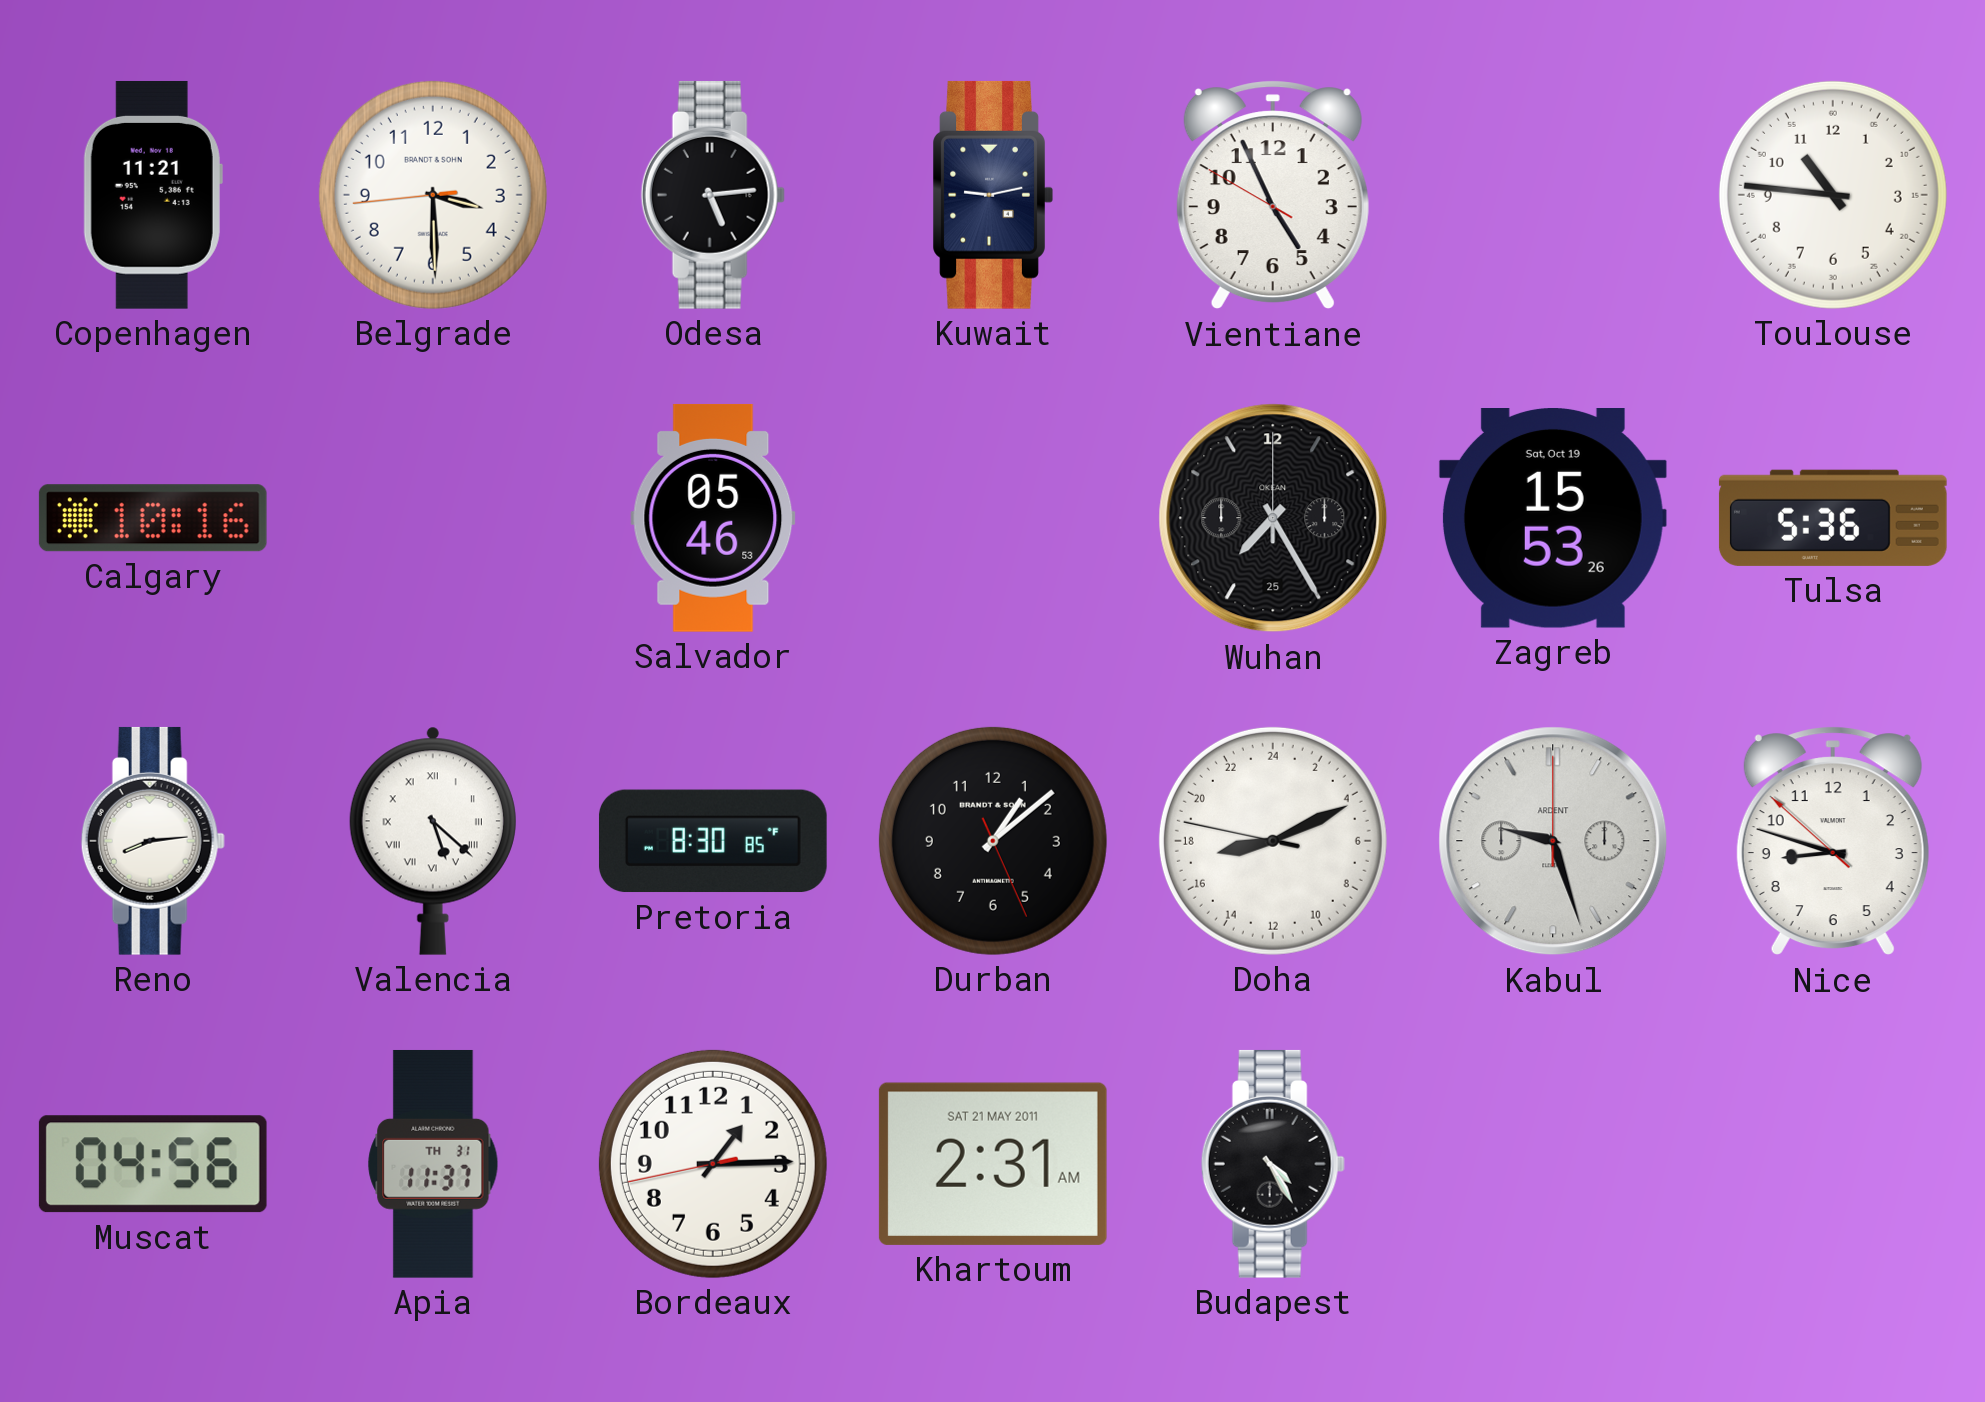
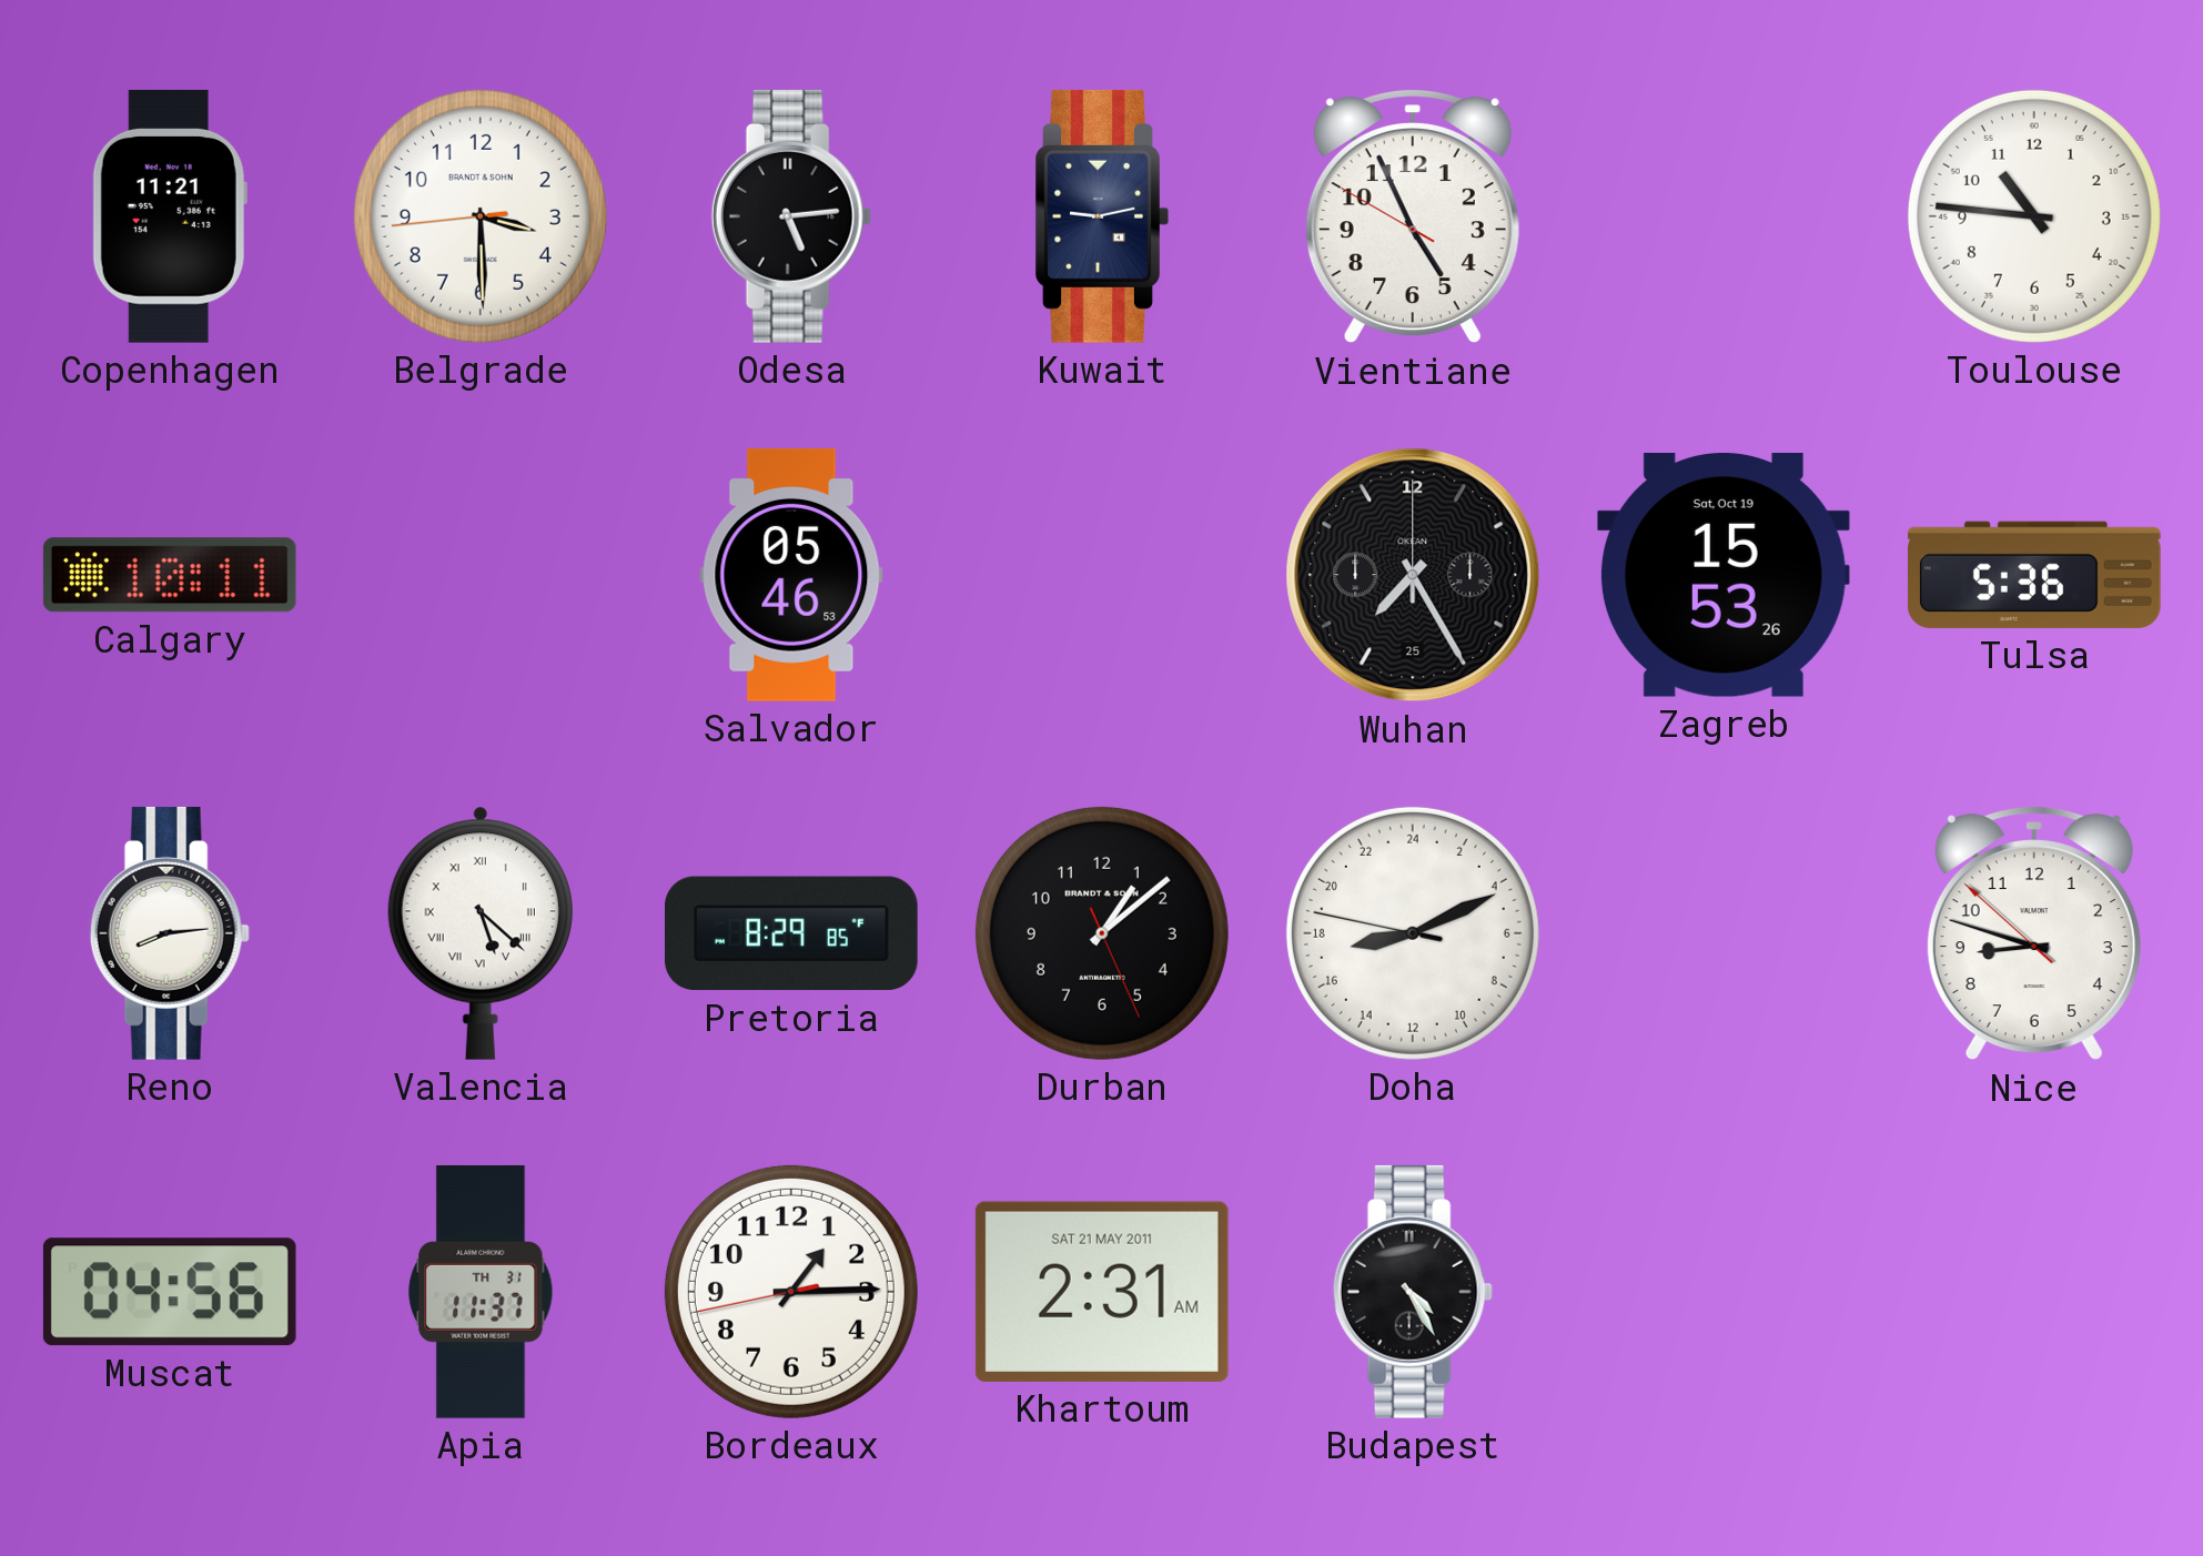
Calgary: 10:16 -> 10:11 (170, 575)
Pretoria: 8:30 -> 8:29 (791, 933)
Kabul: 9:27 -> none (1553, 841)
